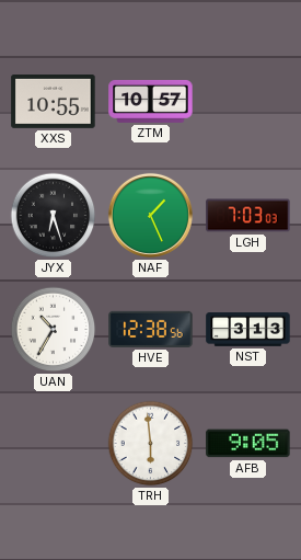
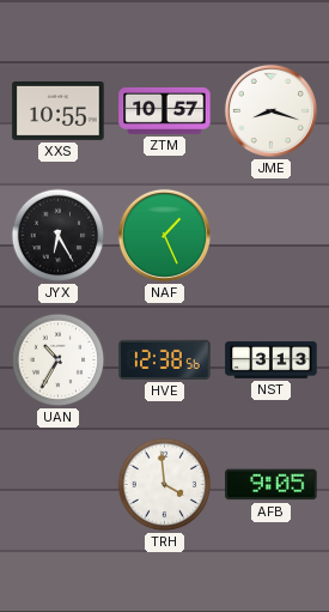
JME: none -> 8:18 (270, 110)
JYX: 6:27 -> 6:25 (59, 236)
LGH: 7:03 -> none (248, 216)
TRH: 5:59 -> 3:59 (165, 485)
